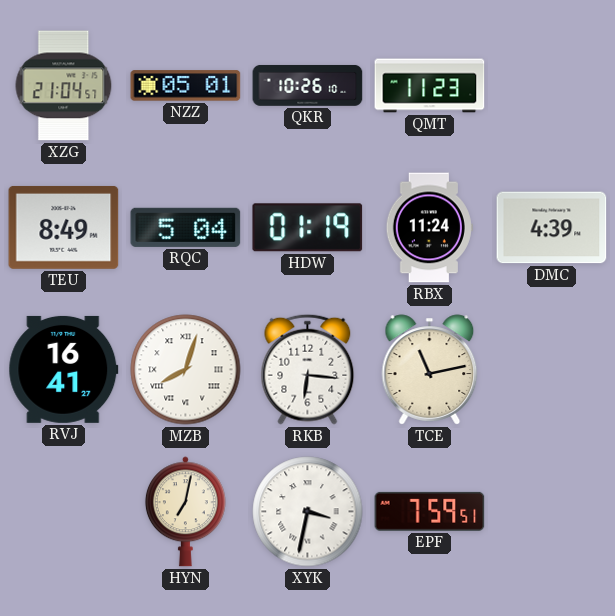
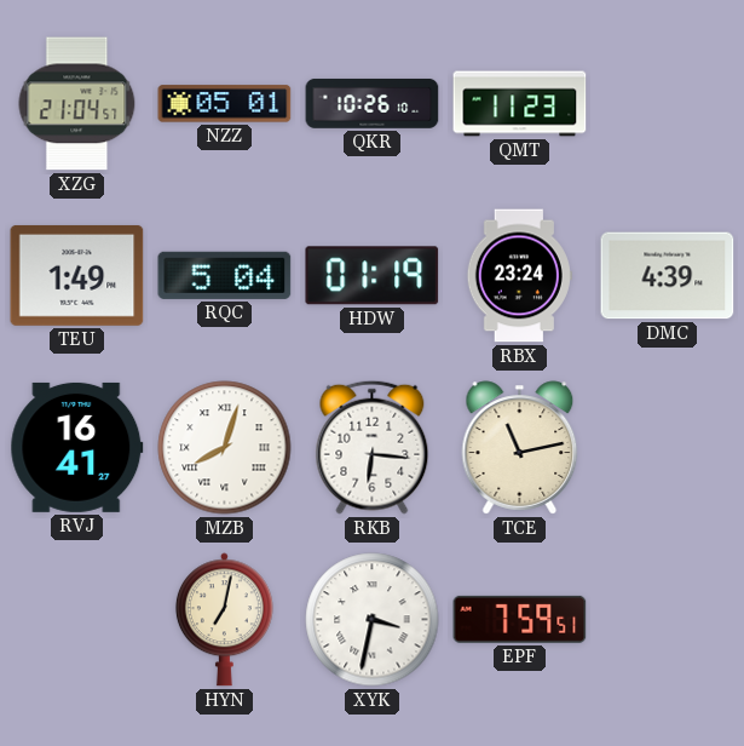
TEU: 8:49 -> 1:49 (77, 275)
RBX: 11:24 -> 23:24 (519, 276)
